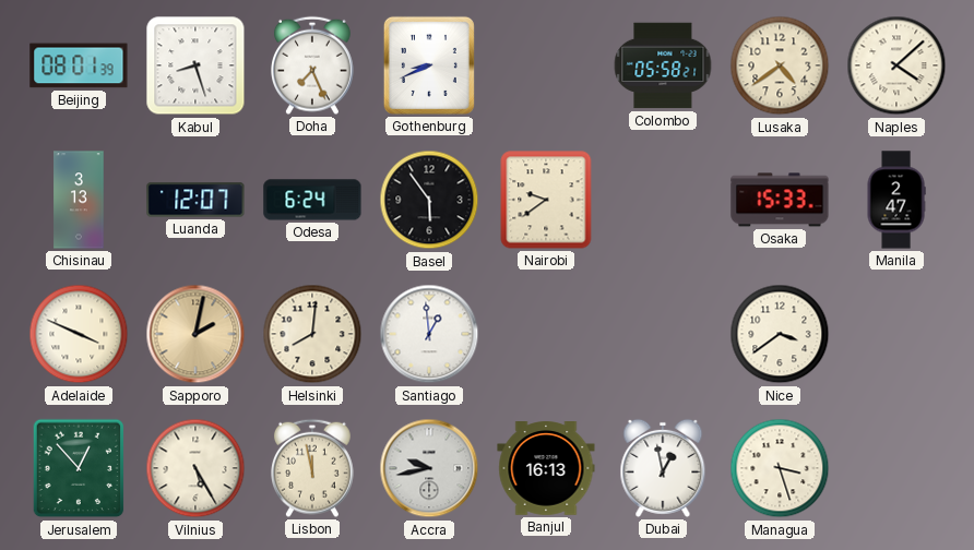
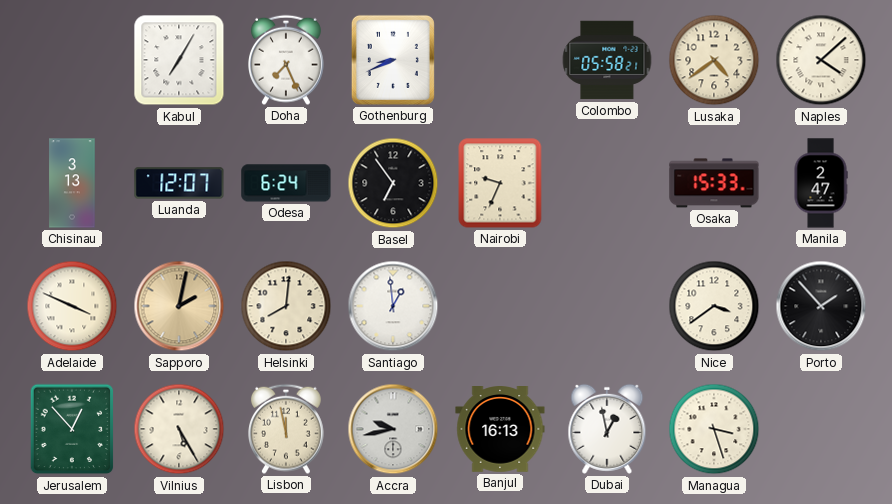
Beijing: 08:01 -> none (79, 65)
Kabul: 8:27 -> 7:05 (179, 60)
Basel: 5:54 -> 6:54 (393, 183)
Nairobi: 9:39 -> 9:34 (500, 183)
Porto: none -> 1:53 (821, 306)
